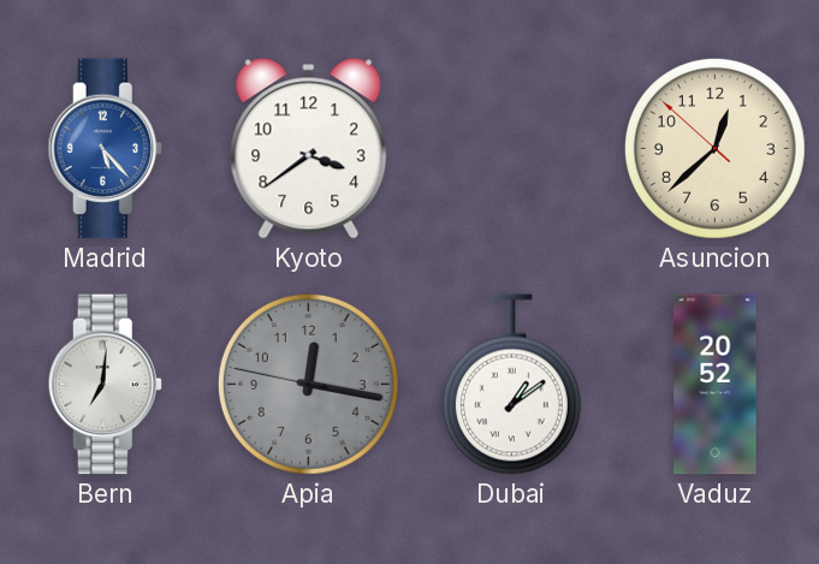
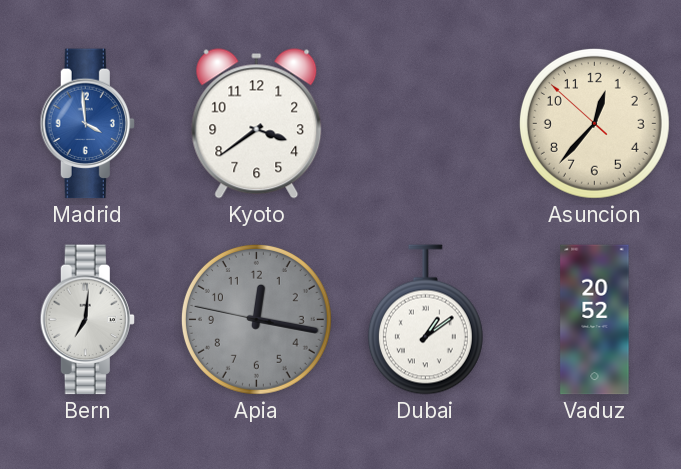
Madrid: 5:23 -> 3:59 (87, 124)
Asuncion: 12:37 -> 12:36 (594, 123)
